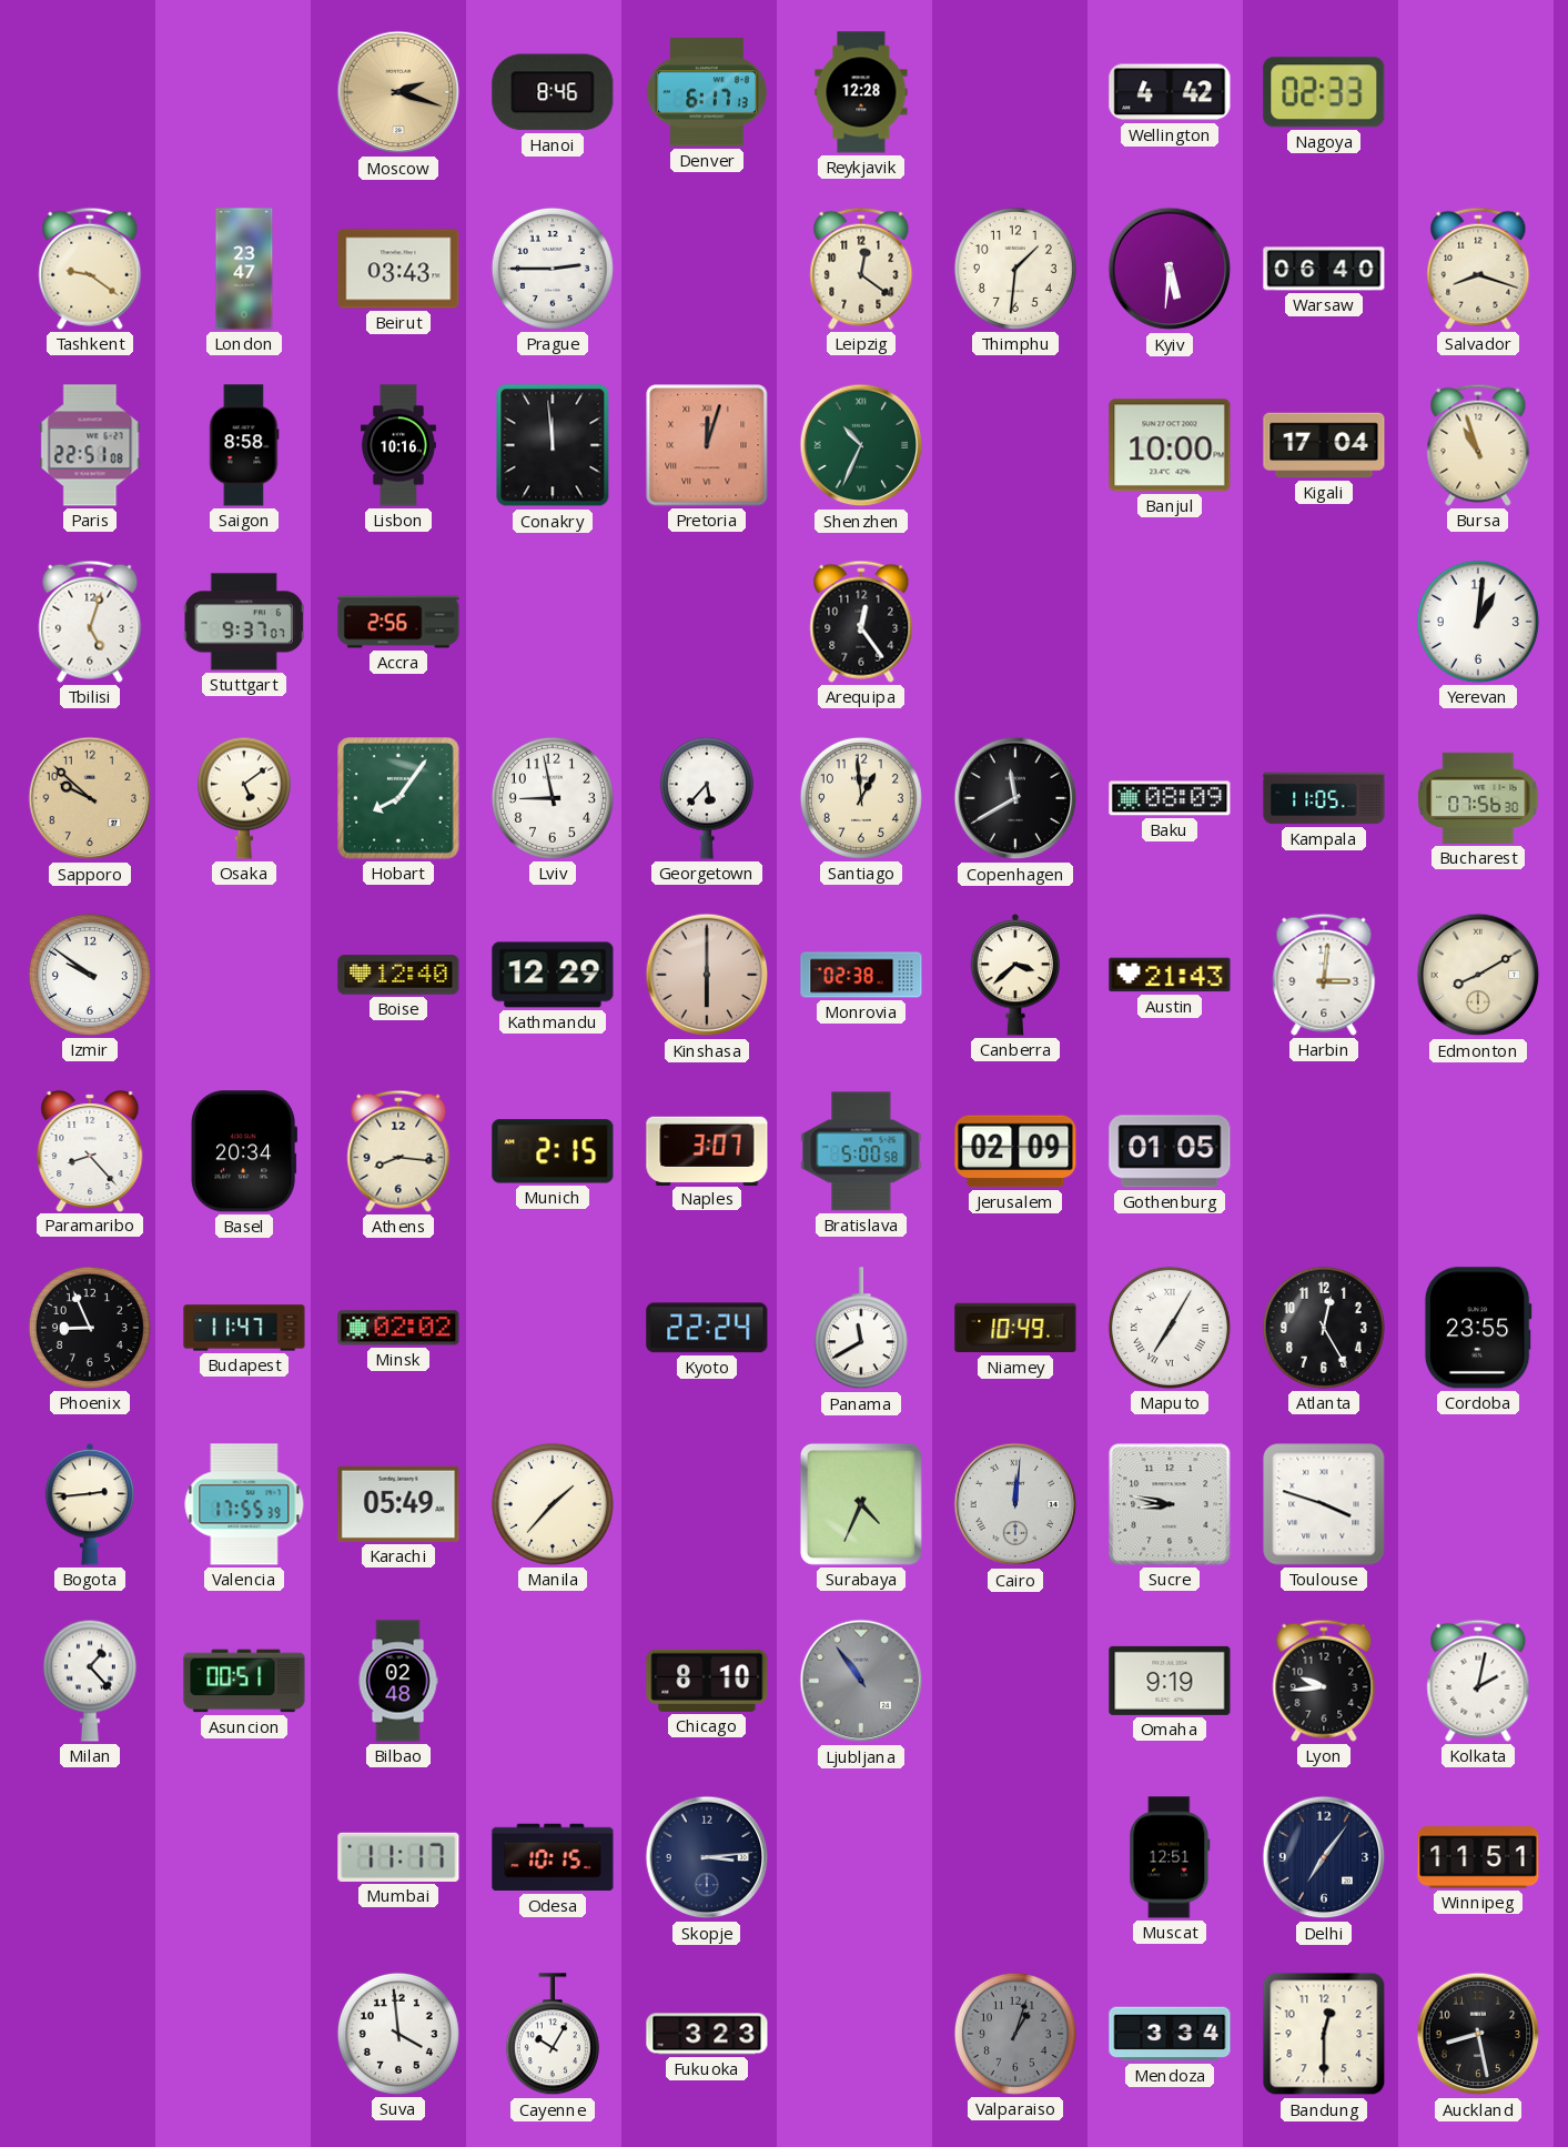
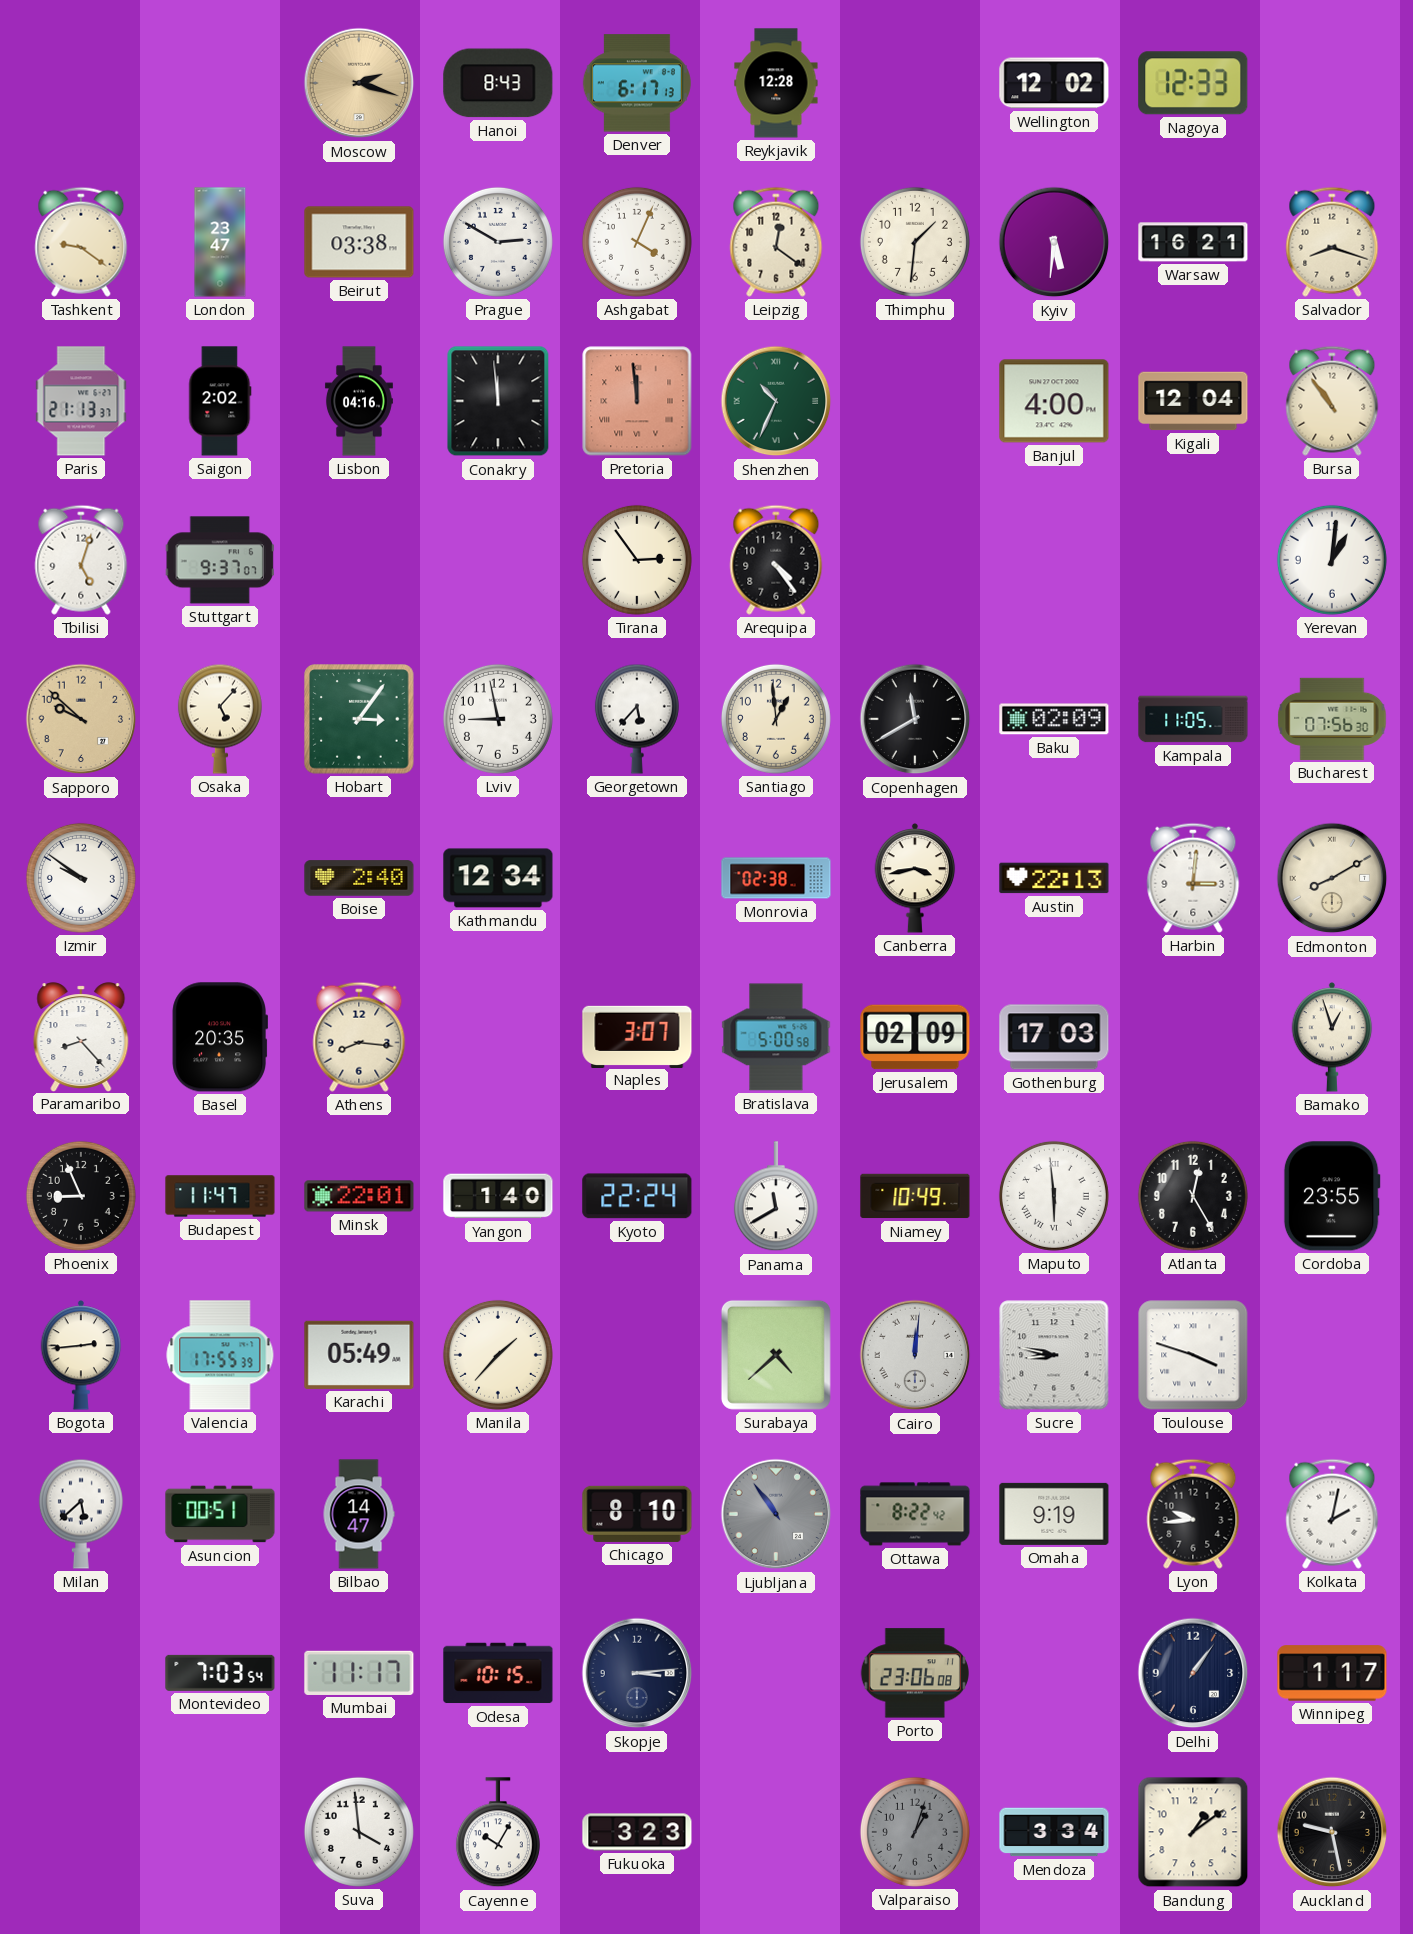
Hanoi: 8:46 -> 8:43 (498, 83)
Wellington: 4:42 -> 12:02 (1054, 83)
Nagoya: 02:33 -> 12:33 (1193, 83)
Beirut: 03:43 -> 03:38 (359, 242)
Prague: 2:45 -> 2:50 (498, 242)
Ashgabat: none -> 4:04 (637, 242)
Warsaw: 06:40 -> 16:21 (1193, 242)
Paris: 22:51 -> 21:13 (81, 401)
Saigon: 8:58 -> 2:02 (220, 401)
Lisbon: 10:16 -> 04:16 (359, 401)
Pretoria: 12:03 -> 11:59 (637, 401)
Banjul: 10:00 -> 4:00 (1054, 401)
Kigali: 17:04 -> 12:04 (1193, 401)
Bursa: 10:57 -> 10:54 (1332, 401)
Accra: 2:56 -> none (398, 622)
Tirana: none -> 2:54 (637, 560)
Arequipa: 12:24 -> 4:24 (776, 560)
Osaka: 5:09 -> 5:07 (220, 719)
Hobart: 8:06 -> 3:06 (359, 719)
Baku: 08:09 -> 02:09 (1054, 719)
Boise: 12:40 -> 2:40 (359, 878)
Kathmandu: 12:29 -> 12:34 (498, 878)
Kinshasa: 6:00 -> none (707, 975)
Canberra: 3:38 -> 3:43 (915, 878)
Austin: 21:43 -> 22:13 (1054, 878)
Basel: 20:34 -> 20:35 (219, 1037)
Munich: 2:15 -> none (553, 1151)
Gothenburg: 01:05 -> 17:03 (1054, 1037)
Bamako: none -> 12:57 (1332, 1037)
Minsk: 02:02 -> 22:01 (359, 1196)
Yangon: none -> 1:40 (498, 1196)
Maputo: 7:05 -> 5:59 (1054, 1196)
Surabaya: 4:34 -> 4:38 (776, 1355)
Milan: 1:23 -> 5:38 (81, 1514)
Bilbao: 02:48 -> 14:47 (359, 1514)
Ottawa: none -> 8:22 (915, 1514)
Montevideo: none -> 7:03 (220, 1673)
Porto: none -> 23:06 (915, 1673)
Muscat: 12:51 -> none (1170, 1857)
Delhi: 7:06 -> 1:06 (1193, 1673)
Winnipeg: 11:51 -> 1:17 (1332, 1673)
Bandung: 12:30 -> 1:09 (1193, 1832)
Auckland: 8:28 -> 9:28 (1332, 1832)
